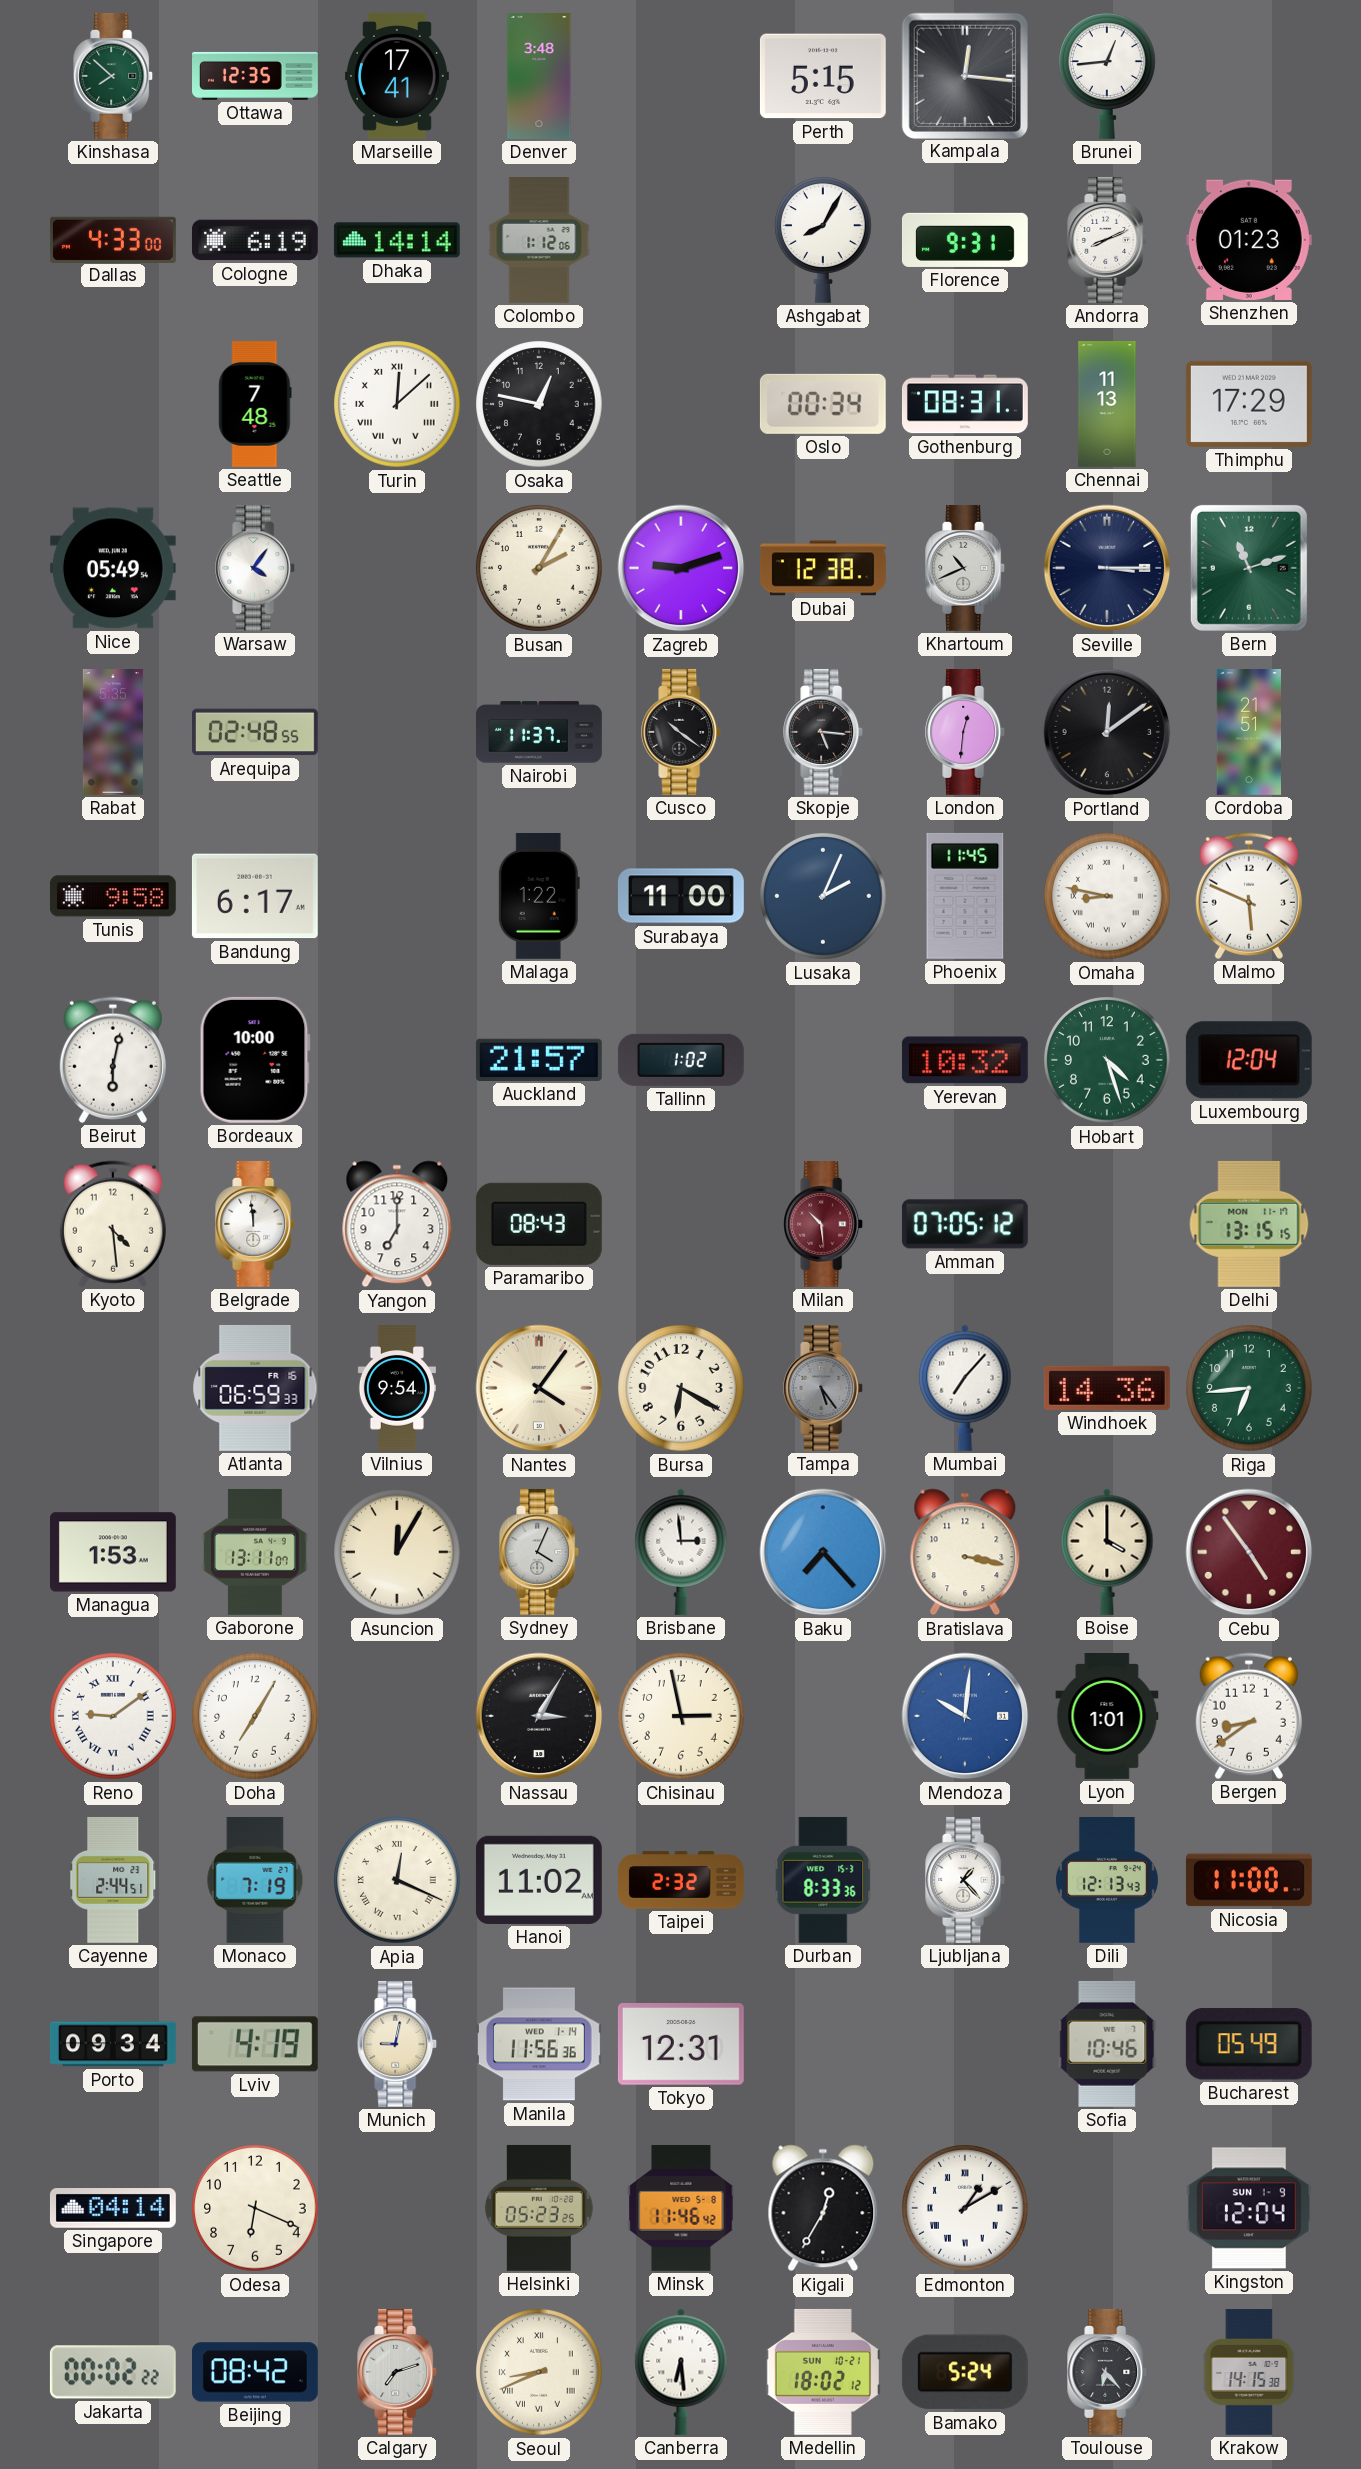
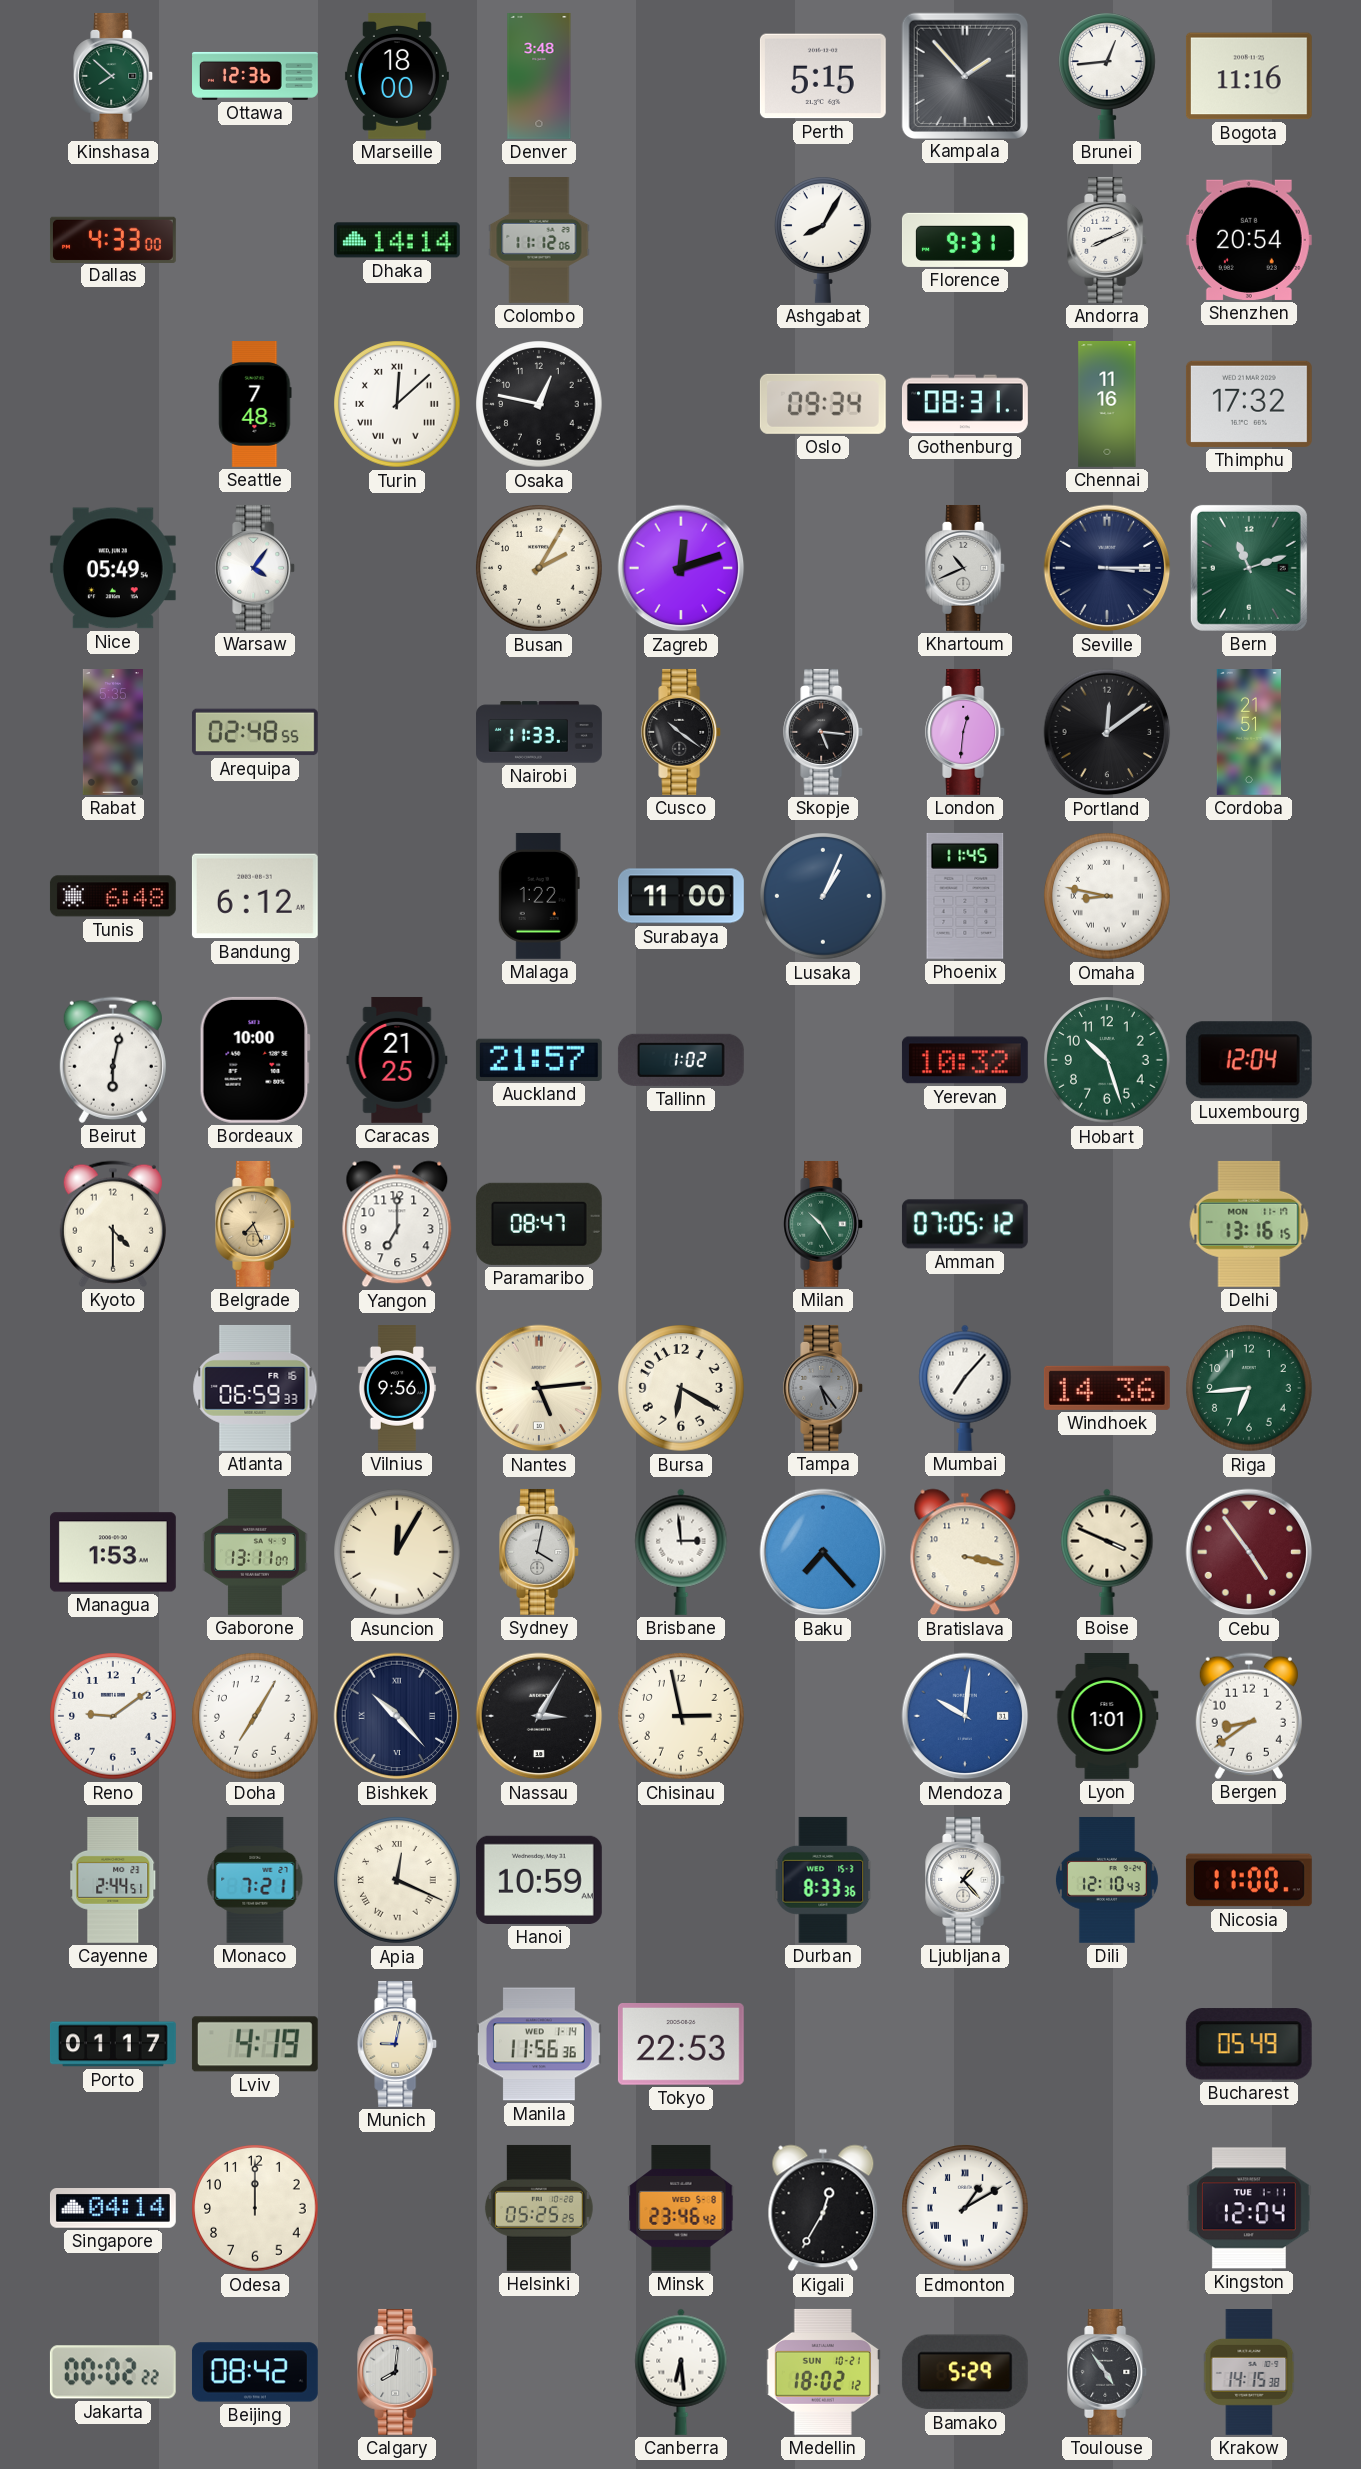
Ottawa: 12:35 -> 12:36 (256, 76)
Marseille: 17:41 -> 18:00 (397, 76)
Kampala: 12:16 -> 1:53 (964, 75)
Bogota: none -> 11:16 (1249, 76)
Cologne: 6:19 -> none (255, 240)
Colombo: 1:12 -> 11:12 (539, 241)
Shenzhen: 01:23 -> 20:54 (1249, 240)
Oslo: 00:34 -> 09:34 (823, 404)
Chennai: 11:13 -> 11:16 (1107, 405)
Thimphu: 17:29 -> 17:32 (1249, 404)
Zagreb: 9:12 -> 12:12 (681, 568)
Dubai: 12:38 -> none (823, 568)
Nairobi: 11:37 -> 11:33 (540, 732)
Tunis: 9:58 -> 6:48 (113, 896)
Bandung: 6:17 -> 6:12 (255, 896)
Lusaka: 2:04 -> 1:04 (823, 896)
Malmo: 5:49 -> none (1249, 896)
Caracas: none -> 21:25 (397, 1060)
Hobart: 4:27 -> 10:27 (1107, 1060)
Kyoto: 4:29 -> 4:30 (113, 1224)
Belgrade: 11:59 -> 7:26 (256, 1224)
Belgrade dial: white -> champagne (256, 1224)
Paramaribo: 08:43 -> 08:47 (539, 1224)
Milan: 10:29 -> 10:25 (824, 1224)
Milan dial: burgundy -> green (824, 1224)
Delhi: 13:15 -> 13:16 (1249, 1224)
Vilnius: 9:54 -> 9:56 (397, 1389)
Nantes: 4:06 -> 5:14 (539, 1388)
Sydney: 4:04 -> 4:02 (540, 1552)
Boise: 4:00 -> 3:49 (1107, 1552)
Reno numerals: Roman -> Arabic (113, 1716)
Bishkek: none -> 10:23 (397, 1716)
Monaco: 7:19 -> 7:21 (255, 1880)
Hanoi: 11:02 -> 10:59 (539, 1880)
Taipei: 2:32 -> none (682, 1880)
Dili: 12:13 -> 12:10 (1107, 1880)
Porto: 09:34 -> 01:17 (113, 2044)
Tokyo: 12:31 -> 22:53 (681, 2045)
Sofia: 10:46 -> none (1107, 2044)
Odesa: 6:19 -> 12:00 (255, 2208)
Helsinki: 05:23 -> 05:25 (539, 2208)
Minsk: 11:46 -> 23:46 (681, 2208)
Kingston date: SUN 1-9 -> TUE 1-11 (1249, 2208)
Calgary: 7:12 -> 8:01 (398, 2372)
Seoul: 8:41 -> none (539, 2372)
Bamako: 5:24 -> 5:29 (965, 2372)
Toulouse: 6:23 -> 4:54 (1108, 2372)
